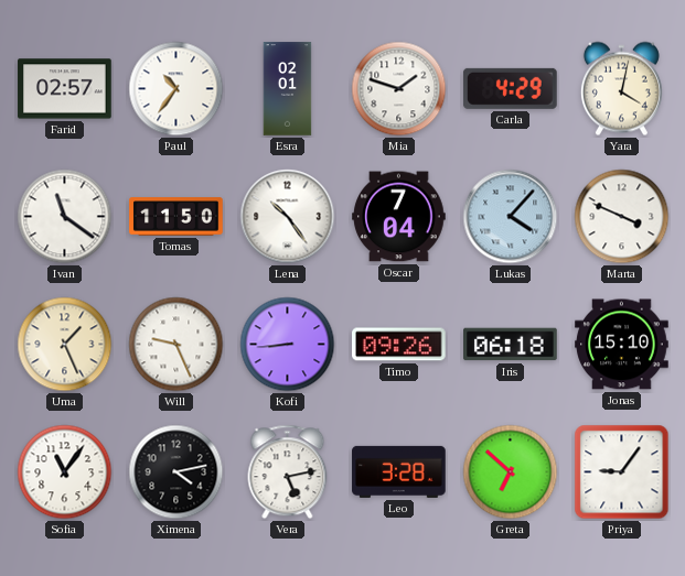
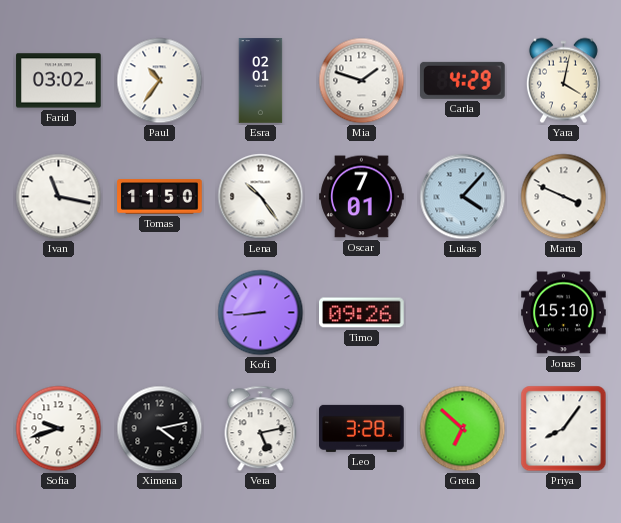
Farid: 02:57 -> 03:02 (59, 81)
Ivan: 11:21 -> 11:17 (59, 197)
Oscar: 7:04 -> 7:01 (362, 197)
Uma: 1:26 -> none (65, 345)
Will: 9:26 -> none (176, 345)
Iris: 06:18 -> none (511, 345)
Sofia: 11:06 -> 9:42 (59, 429)
Priya: 9:06 -> 8:06 (564, 429)
